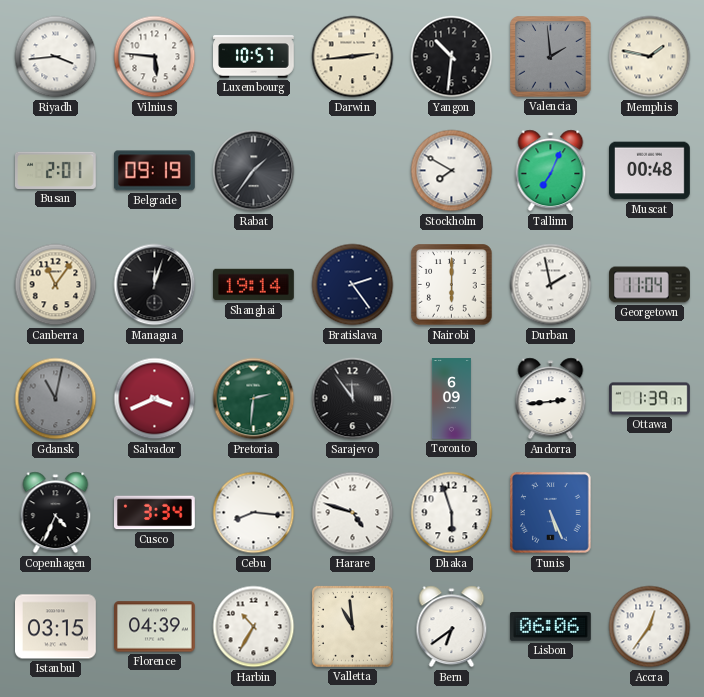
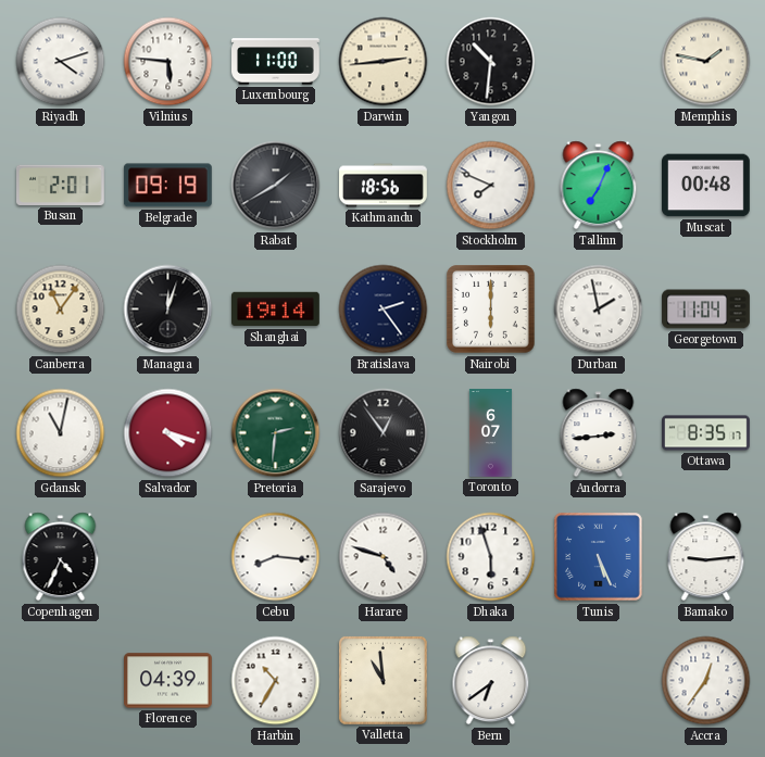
Riyadh: 3:44 -> 4:12 (61, 62)
Luxembourg: 10:57 -> 11:00 (276, 62)
Valencia: 1:59 -> none (551, 57)
Rabat: 1:36 -> 1:40 (276, 186)
Kathmandu: none -> 18:56 (384, 186)
Stockholm: 7:50 -> 7:49 (491, 186)
Gdansk dial: grey -> white (61, 433)
Salvador: 3:41 -> 4:18 (168, 433)
Sarajevo: 11:54 -> 12:54 (384, 433)
Toronto: 6:09 -> 6:07 (490, 433)
Ottawa: 1:39 -> 8:35 (706, 433)
Cusco: 3:34 -> none (155, 513)
Bamako: none -> 9:14 (706, 557)
Istanbul: 03:15 -> none (56, 627)
Lisbon: 06:06 -> none (550, 627)
